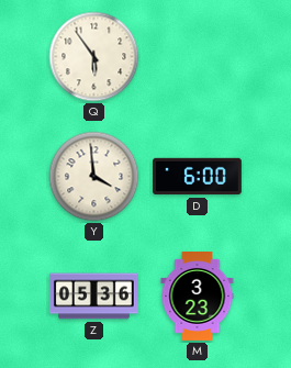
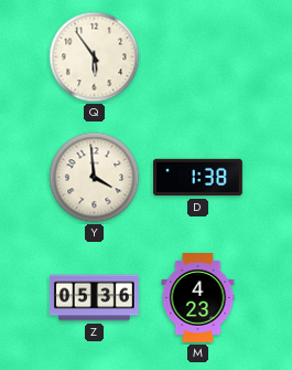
D: 6:00 -> 1:38 (198, 178)
M: 3:23 -> 4:23 (198, 298)
